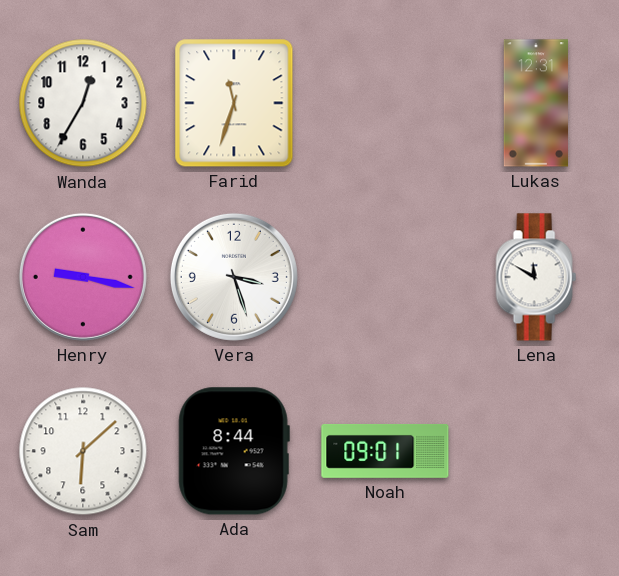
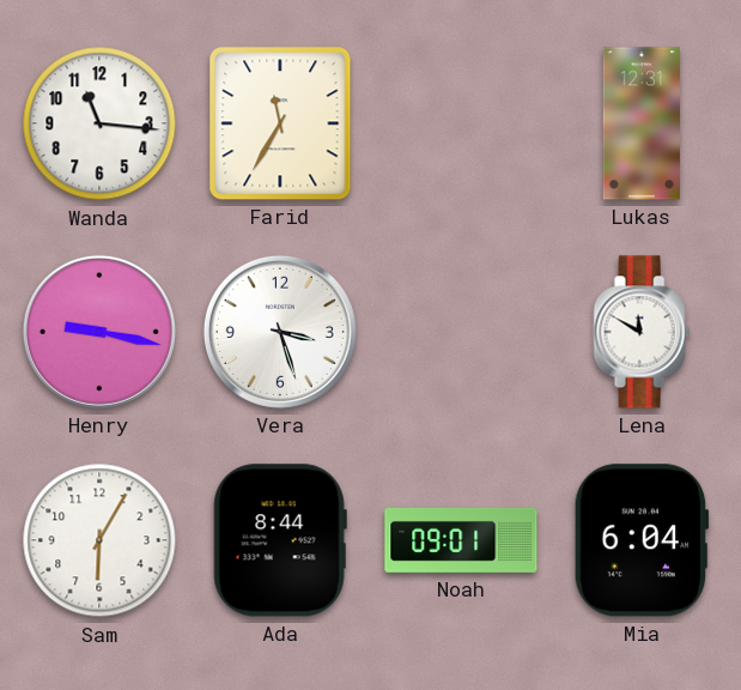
Wanda: 12:35 -> 11:16 (99, 123)
Farid: 11:33 -> 11:35 (280, 123)
Sam: 6:08 -> 6:05 (99, 540)
Mia: none -> 6:04 (642, 540)
